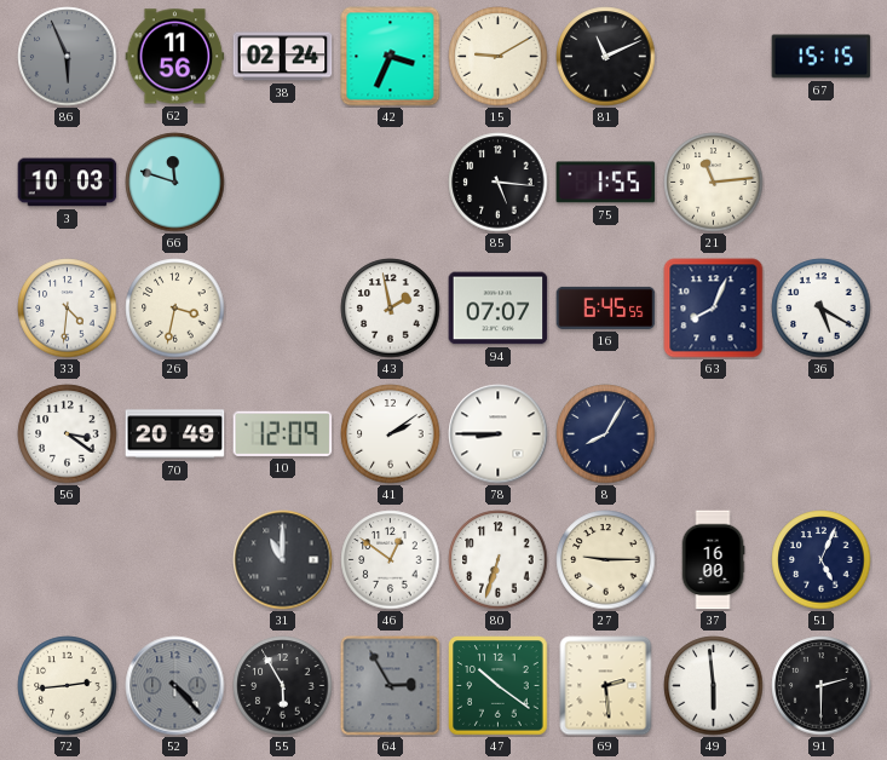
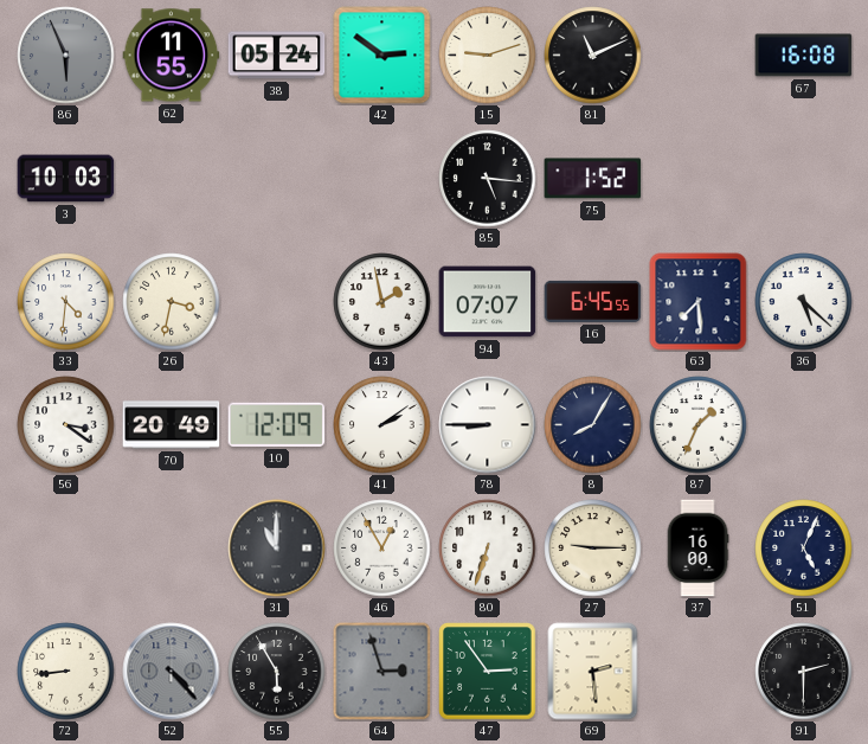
62: 11:56 -> 11:55 (172, 56)
38: 02:24 -> 05:24 (277, 56)
42: 3:34 -> 2:51 (382, 56)
15: 9:10 -> 9:12 (488, 56)
67: 15:15 -> 16:08 (804, 56)
66: 11:48 -> none (175, 183)
75: 1:55 -> 1:52 (593, 179)
21: 11:14 -> none (714, 183)
63: 8:04 -> 7:29 (699, 302)
36: 5:20 -> 5:22 (804, 302)
87: none -> 1:34 (699, 425)
46: 12:51 -> 12:55 (382, 549)
72: 2:44 -> 8:44 (66, 672)
64: 2:55 -> 2:57 (382, 672)
47: 10:21 -> 2:54 (488, 672)
49: 5:59 -> none (714, 686)
